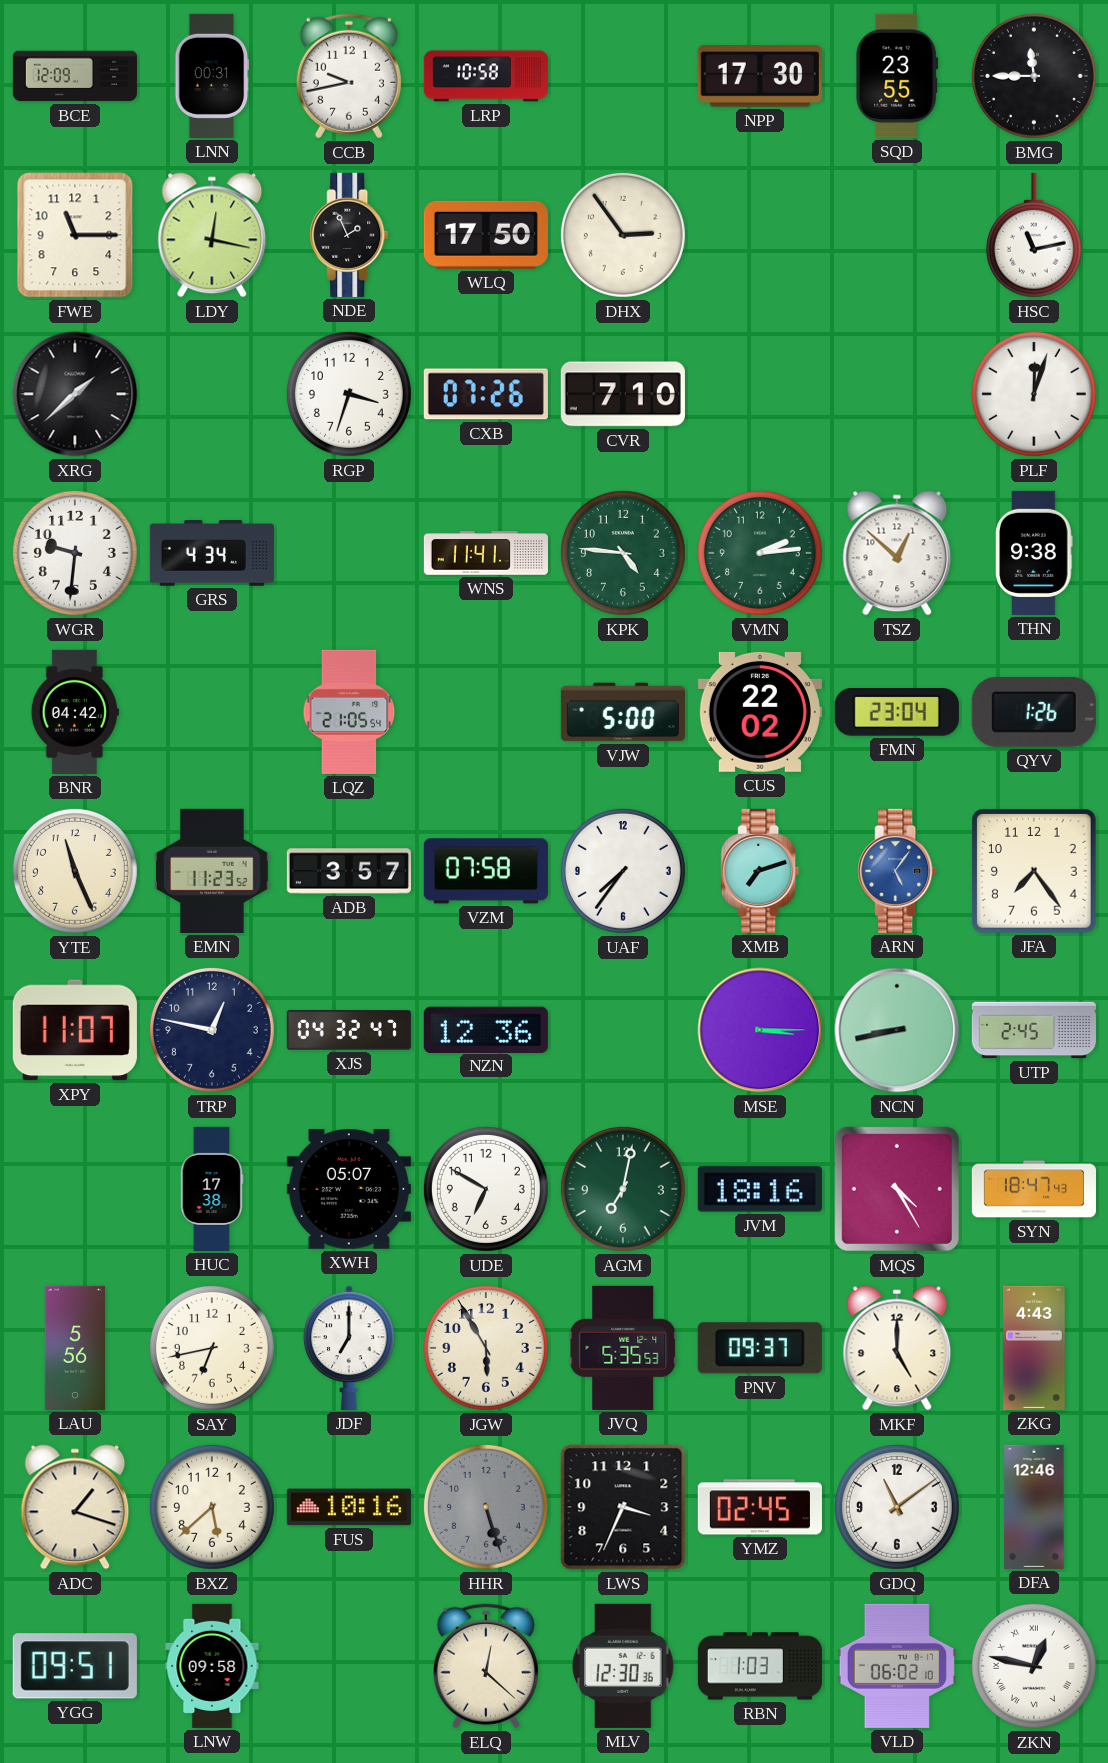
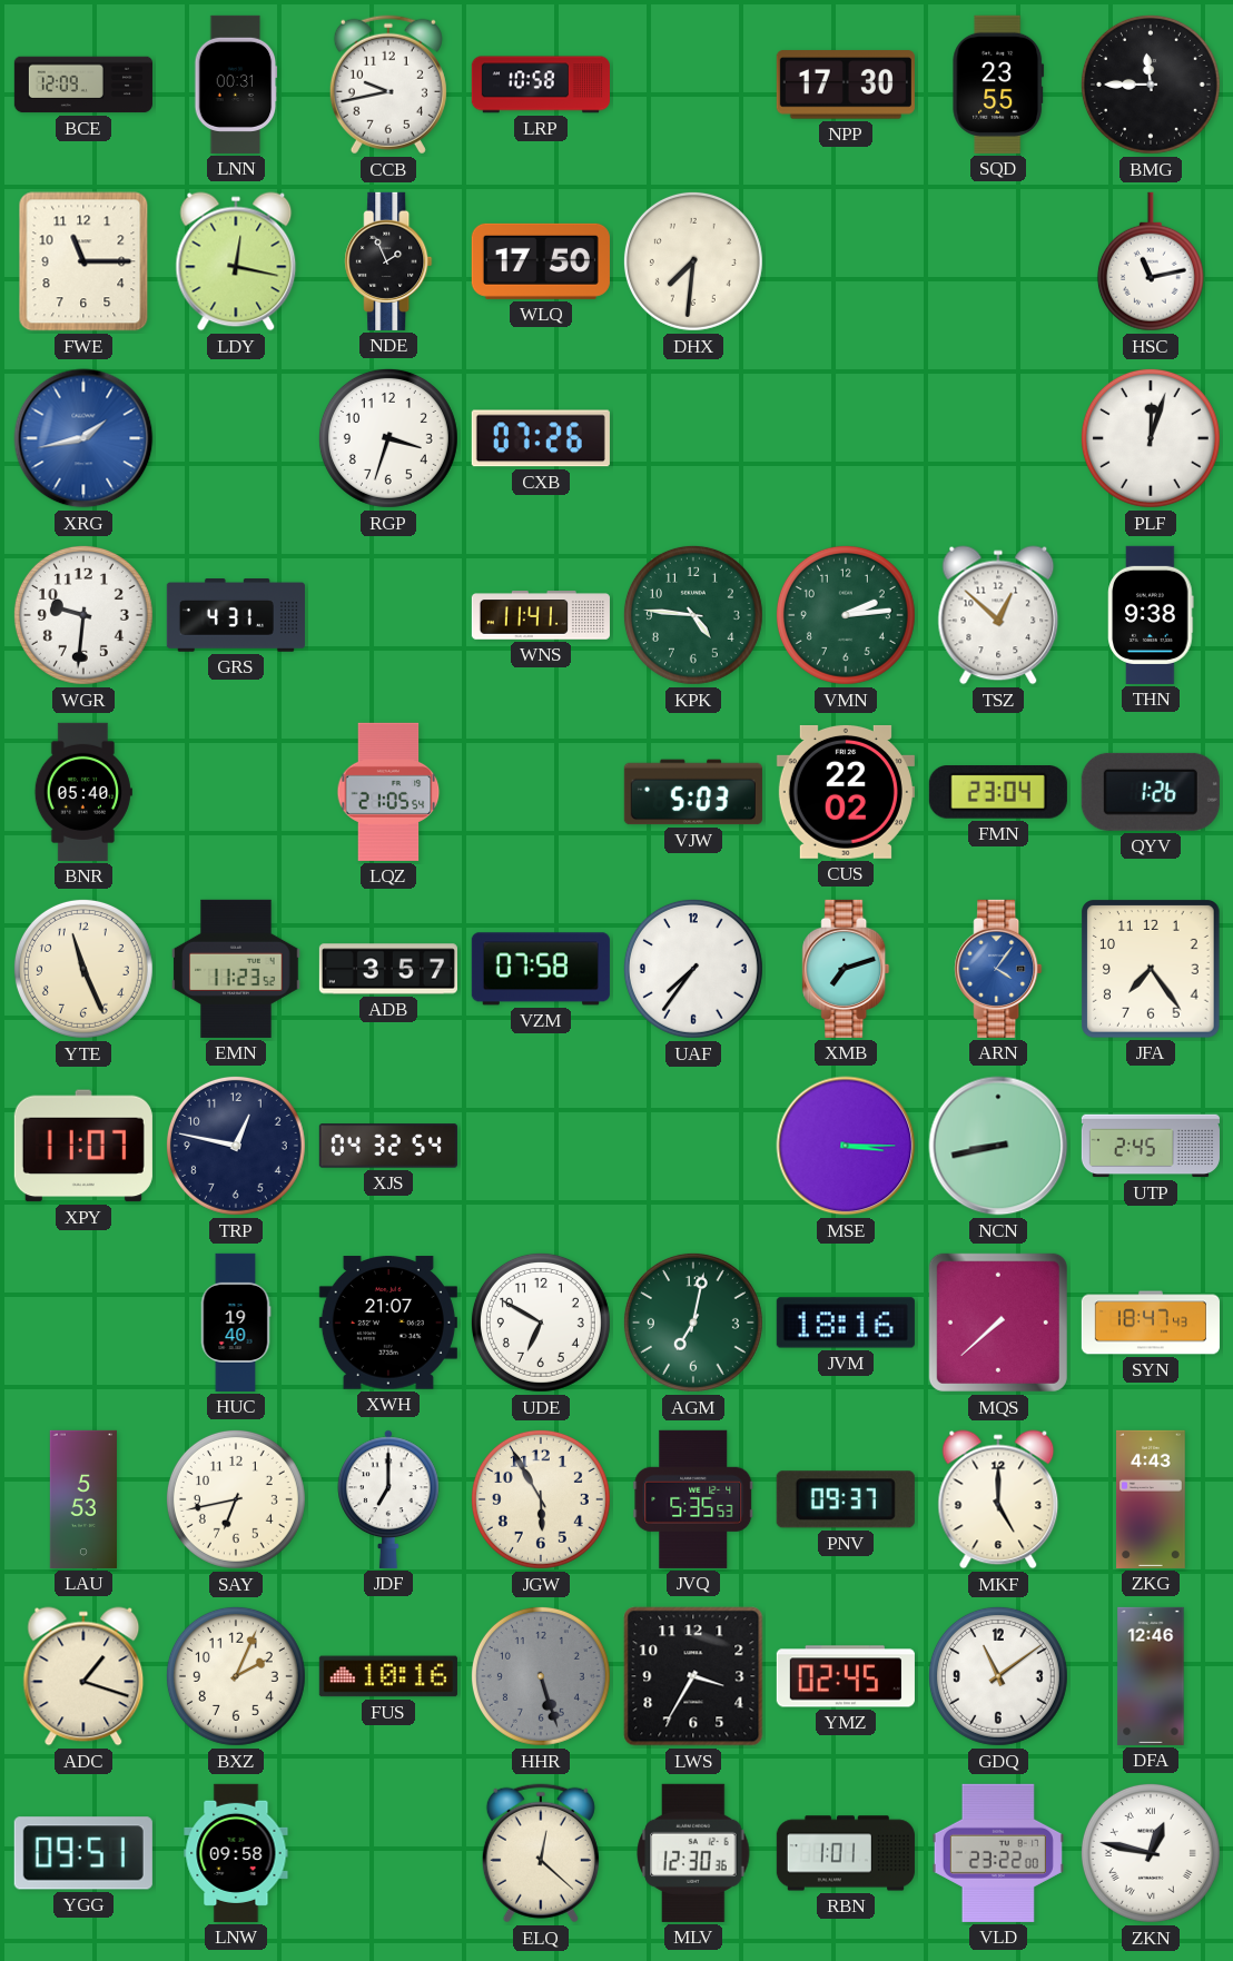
DHX: 2:54 -> 7:31 (693, 261)
XRG: 1:38 -> 1:43 (83, 438)
XRG dial: black -> blue (83, 438)
CVR: 7:10 -> none (623, 394)
GRS: 4:34 -> 4:31 (236, 615)
BNR: 04:42 -> 05:40 (83, 792)
VJW: 5:00 -> 5:03 (693, 792)
ARN: 5:06 -> 4:06 (998, 969)
XJS: 04:32:47 -> 04:32:54 (388, 1146)
NZN: 12:36 -> none (486, 1029)
HUC: 17:38 -> 19:40 (236, 1323)
XWH: 05:07 -> 21:07 (388, 1323)
MQS: 4:25 -> 7:38 (998, 1323)
LAU: 5:56 -> 5:53 (83, 1499)
BXZ: 5:38 -> 2:04 (236, 1676)
LWS: 3:34 -> 3:35 (693, 1676)
RBN: 1:03 -> 1:01 (846, 1853)
VLD: 06:02 -> 23:22 (998, 1853)
